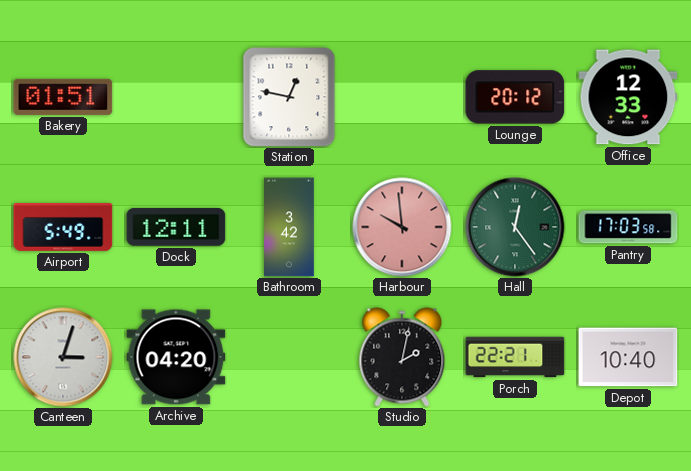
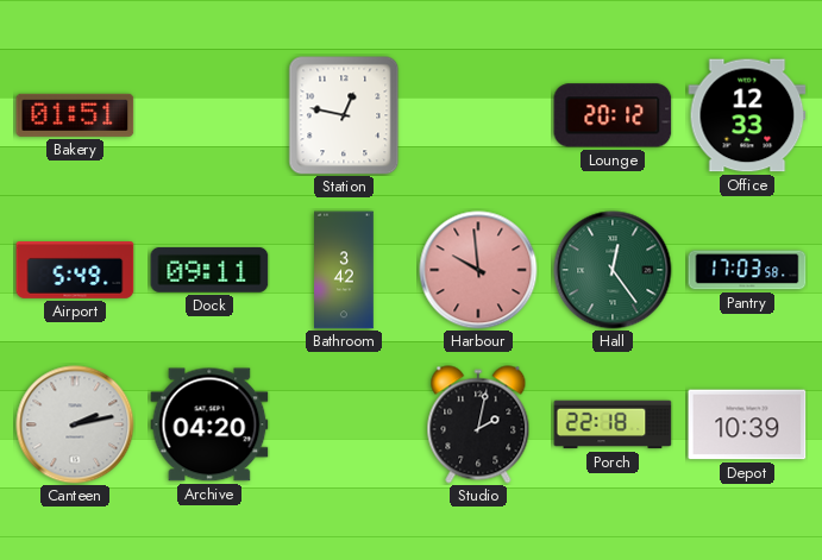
Dock: 12:11 -> 09:11 (209, 270)
Canteen: 3:03 -> 2:13 (75, 424)
Porch: 22:21 -> 22:18 (613, 424)
Depot: 10:40 -> 10:39 (747, 424)
